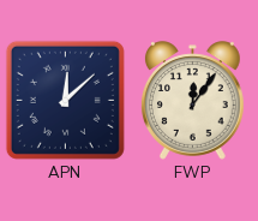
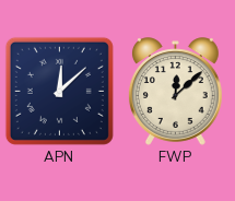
FWP: 12:06 -> 12:08 (175, 92)
